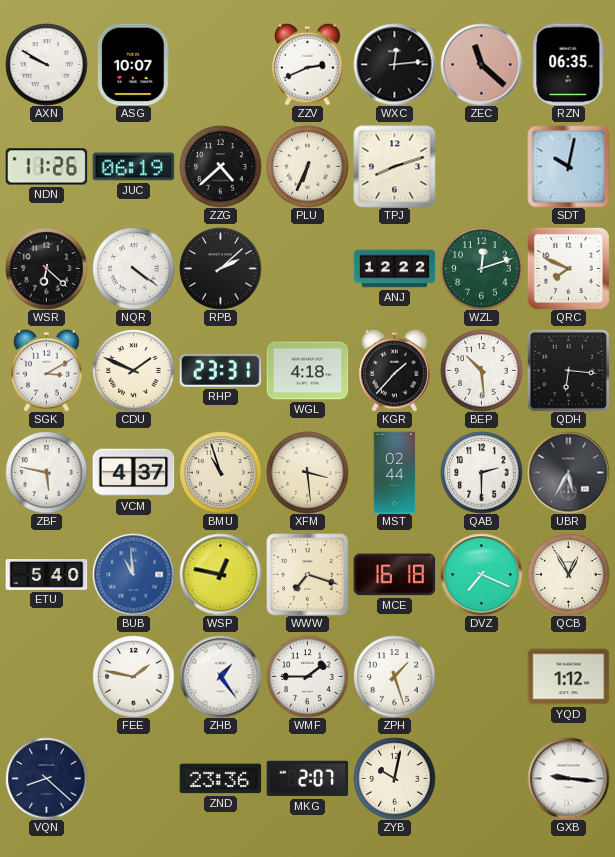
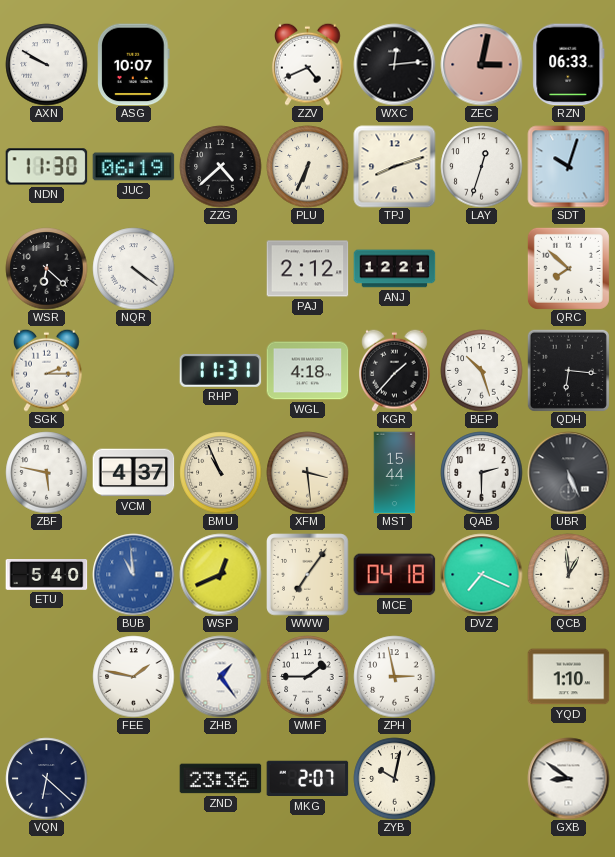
ZZV: 2:41 -> 4:41 (308, 64)
ZEC: 11:22 -> 3:02 (481, 64)
RZN: 06:35 -> 06:33 (569, 64)
NDN: 11:26 -> 11:30 (46, 167)
LAY: none -> 12:33 (481, 166)
SDT: 10:02 -> 10:03 (568, 166)
RPB: 2:08 -> none (220, 268)
PAJ: none -> 2:12 (307, 269)
ANJ: 12:22 -> 12:21 (394, 269)
WZL: 12:12 -> none (481, 268)
QRC: 7:49 -> 7:52 (568, 268)
SGK: 3:10 -> 2:15 (47, 370)
CDU: 1:49 -> none (133, 370)
RHP: 23:31 -> 11:31 (220, 370)
BEP: 10:29 -> 10:27 (481, 370)
BMU: 10:57 -> 10:56 (220, 472)
MST: 02:44 -> 15:44 (395, 472)
UBR: 5:35 -> 5:26 (568, 472)
WSP: 12:47 -> 12:41 (220, 574)
WWW: 7:18 -> 7:06 (307, 574)
MCE: 16:18 -> 04:18 (394, 575)
QCB: 12:55 -> 12:59 (568, 574)
ZPH: 1:27 -> 2:58 (394, 676)
YQD: 1:12 -> 1:10 (568, 677)
VQN: 8:22 -> 6:22 (46, 778)
GXB: 9:16 -> 8:51 (568, 778)
